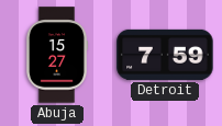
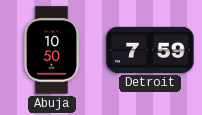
Abuja: 15:27 -> 10:50 (53, 50)
